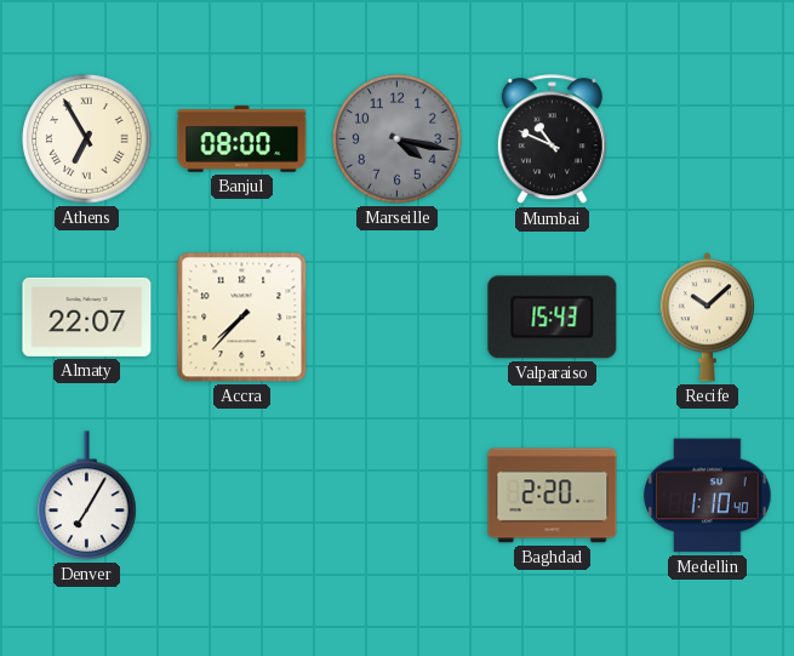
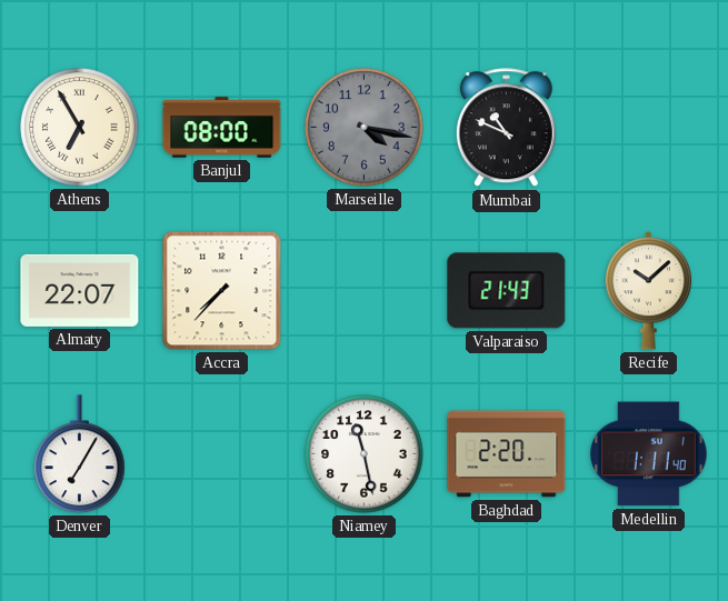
Valparaiso: 15:43 -> 21:43 (507, 291)
Niamey: none -> 11:28 (365, 454)
Medellin: 1:10 -> 1:11 (649, 454)
